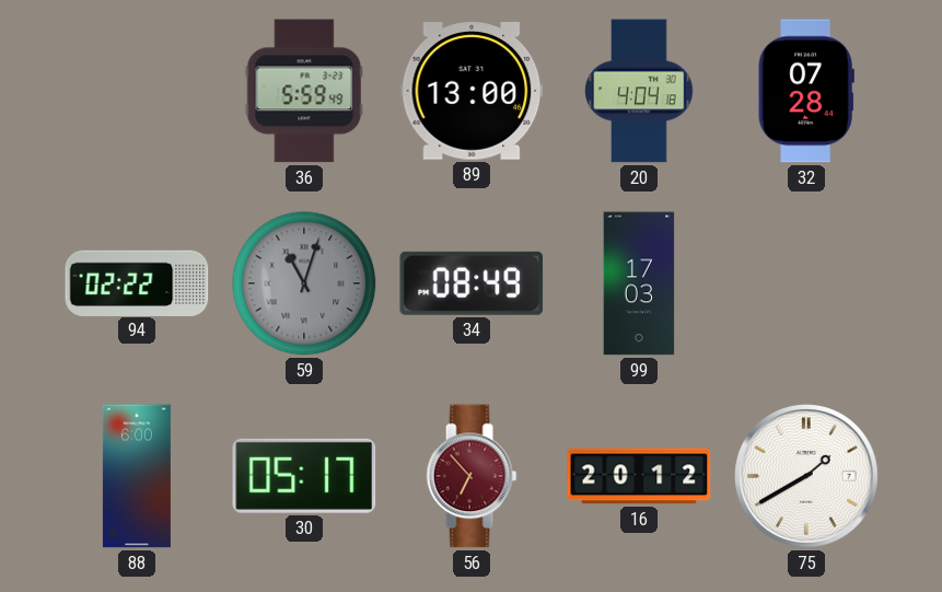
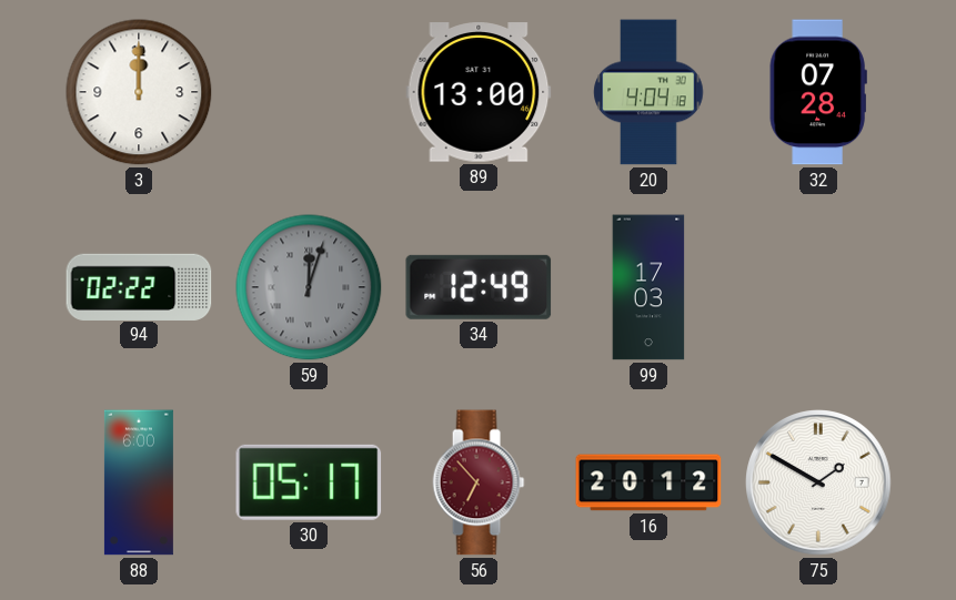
3: none -> 12:00 (139, 92)
36: 5:59 -> none (304, 91)
59: 11:03 -> 12:03 (309, 287)
34: 08:49 -> 12:49 (479, 287)
75: 1:40 -> 1:50 (818, 482)
